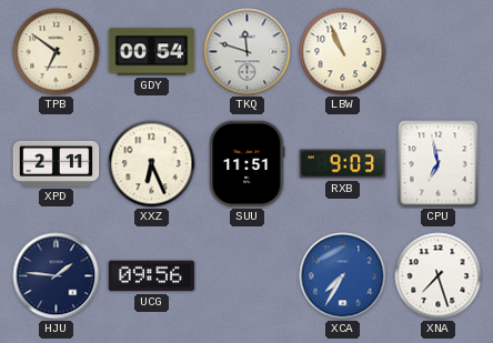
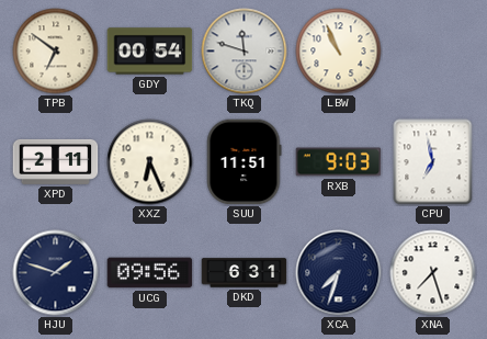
HJU: 1:46 -> 1:48 (56, 273)
DKD: none -> 6:31 (245, 273)
XCA: 7:35 -> 7:33 (339, 273)
XCA dial: blue -> navy (339, 273)
